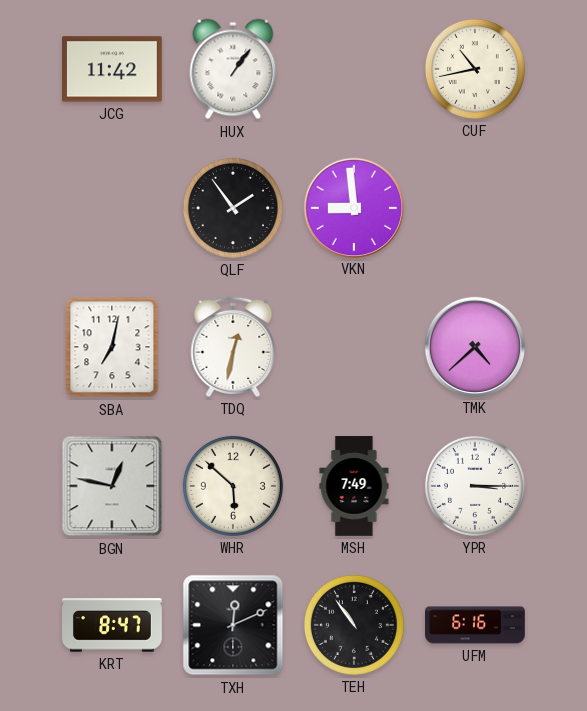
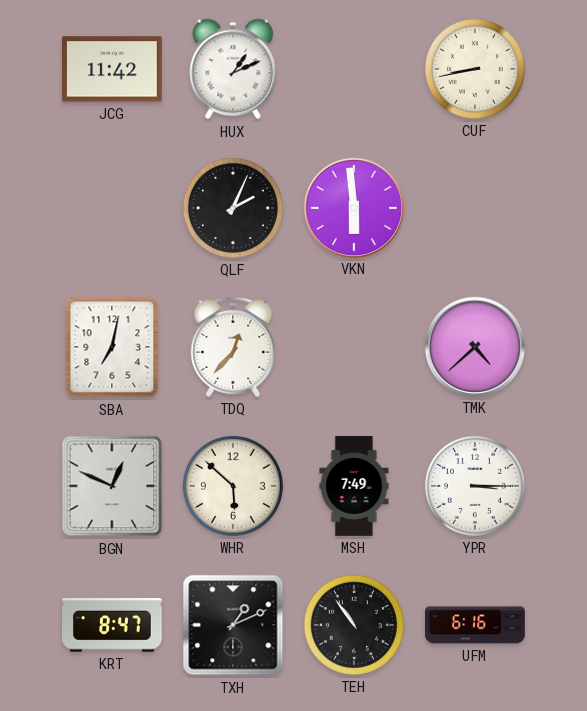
HUX: 1:06 -> 1:11 (233, 69)
CUF: 10:43 -> 8:43 (475, 69)
QLF: 1:54 -> 2:04 (233, 208)
VKN: 8:59 -> 5:59 (353, 207)
TDQ: 12:32 -> 12:37 (233, 347)
BGN: 12:47 -> 12:49 (112, 486)
TXH: 12:11 -> 1:11 (233, 625)
